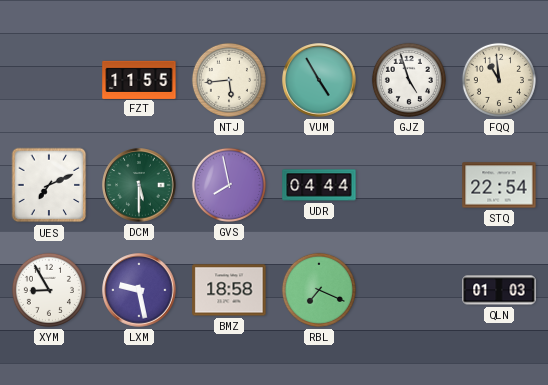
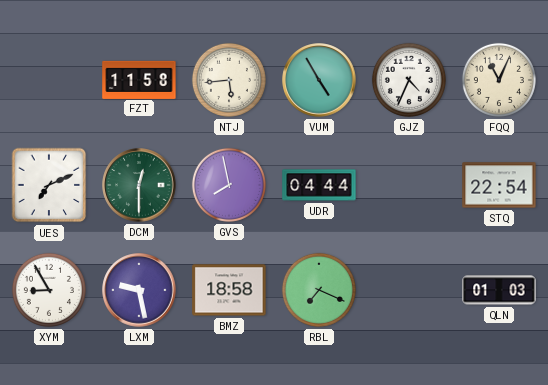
FZT: 11:55 -> 11:58 (139, 79)
GJZ: 4:57 -> 4:34 (409, 80)
FQQ: 10:59 -> 11:04 (499, 80)
DCM: 5:30 -> 12:30 (139, 185)
